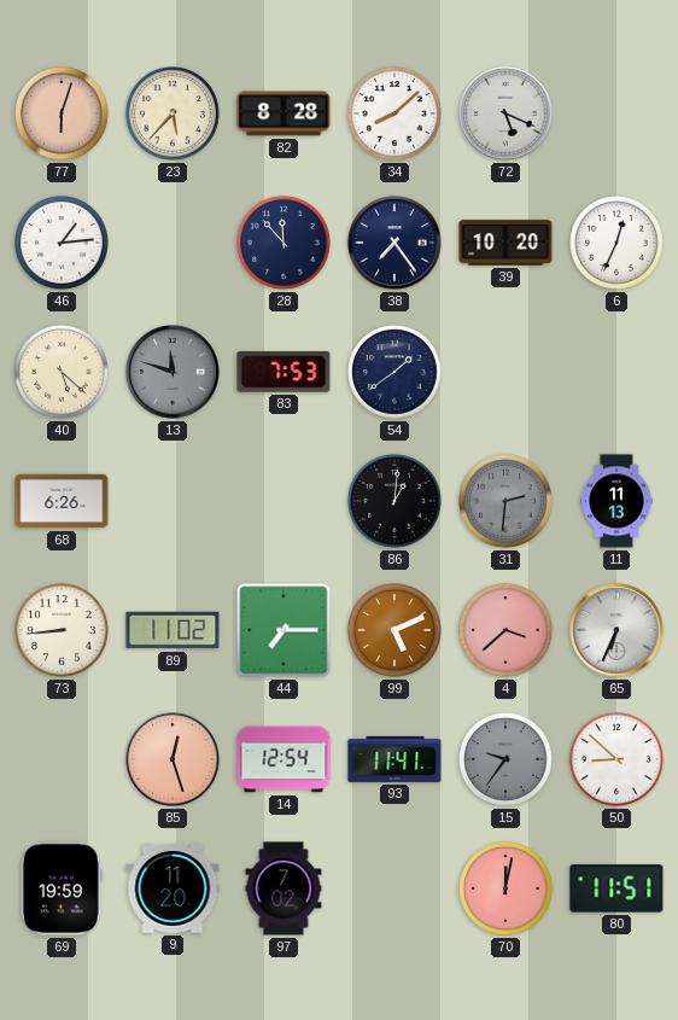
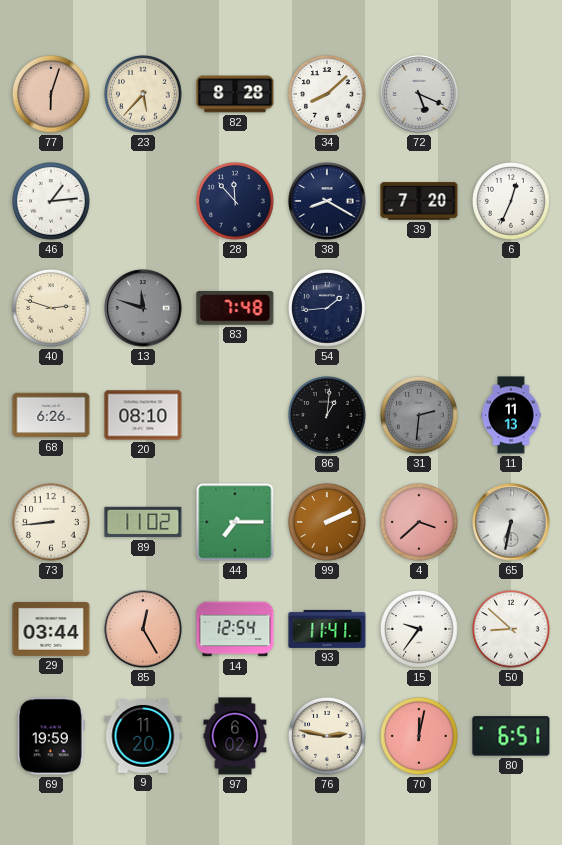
38: 7:24 -> 8:20 (327, 201)
39: 10:20 -> 7:20 (419, 201)
40: 5:22 -> 2:48 (52, 309)
83: 7:53 -> 7:48 (235, 309)
54: 1:39 -> 1:44 (328, 309)
20: none -> 08:10 (143, 415)
99: 5:11 -> 2:11 (328, 523)
65: 6:34 -> 6:32 (511, 522)
29: none -> 03:44 (51, 629)
85: 12:27 -> 12:25 (143, 629)
15 dial: grey -> white (420, 630)
97: 7:02 -> 6:02 (235, 736)
76: none -> 2:47 (328, 737)
80: 11:51 -> 6:51 (511, 736)
